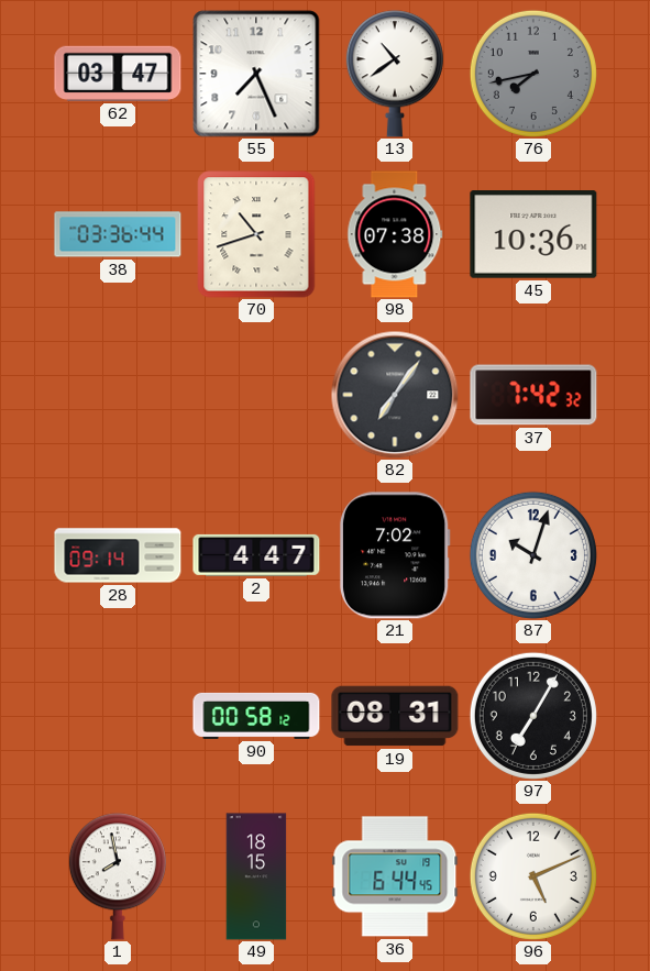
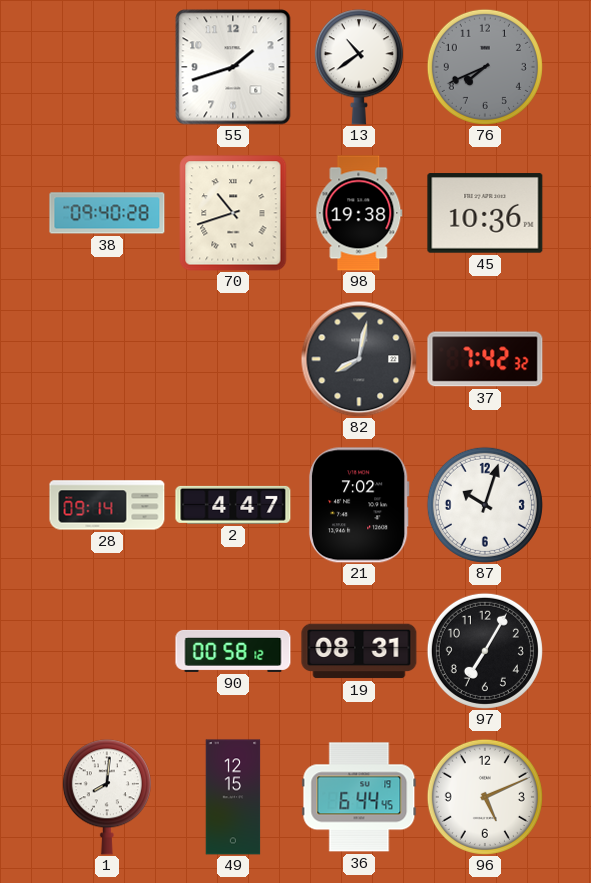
62: 03:47 -> none (118, 74)
55: 7:26 -> 1:42 (233, 67)
76: 7:43 -> 7:41 (485, 67)
38: 03:36 -> 09:40 (107, 213)
98: 07:38 -> 19:38 (359, 213)
82: 7:06 -> 8:02 (359, 359)
1: 7:58 -> 8:01 (107, 797)
49: 18:15 -> 12:15 (233, 797)
